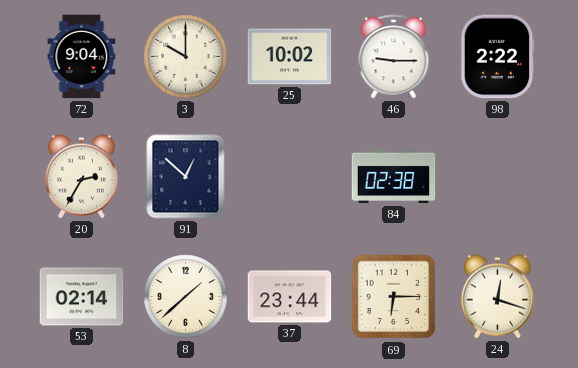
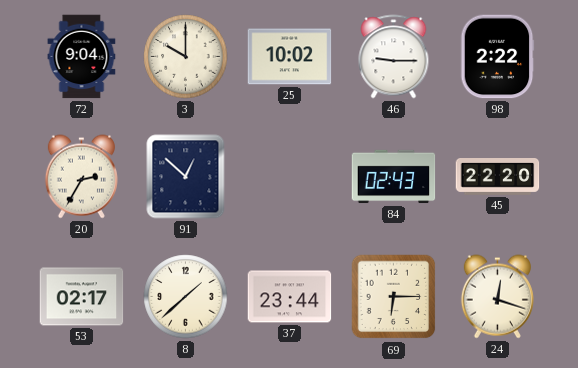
84: 02:38 -> 02:43 (394, 177)
45: none -> 22:20 (498, 177)
53: 02:14 -> 02:17 (82, 297)
